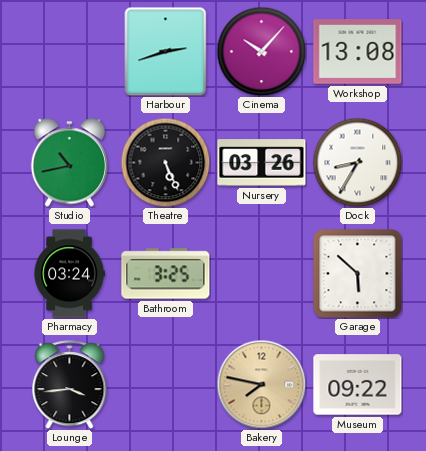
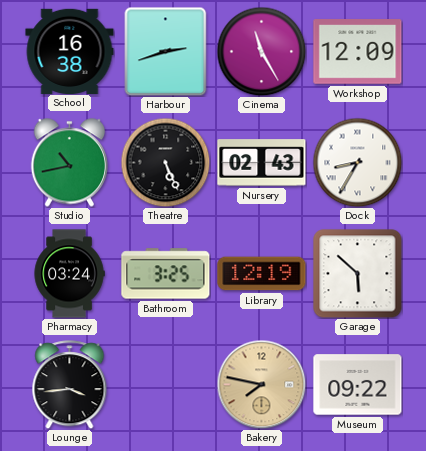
School: none -> 16:38 (70, 51)
Cinema: 10:07 -> 11:25 (261, 51)
Workshop: 13:08 -> 12:09 (358, 52)
Nursery: 03:26 -> 02:43 (262, 163)
Library: none -> 12:19 (262, 274)
